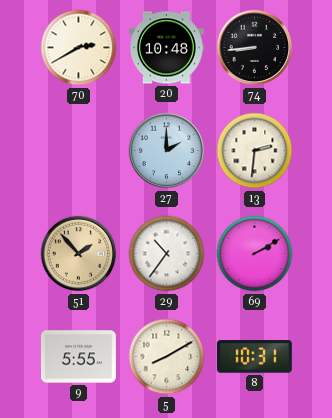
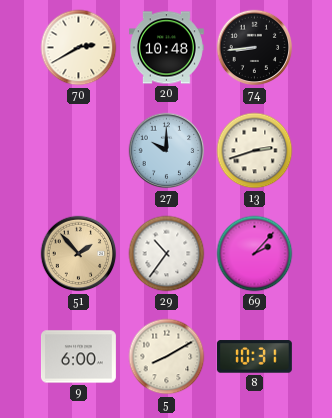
27: 2:00 -> 10:00 (167, 151)
13: 2:31 -> 2:42 (255, 151)
69: 2:10 -> 2:07 (255, 254)
9: 5:55 -> 6:00 (78, 357)
